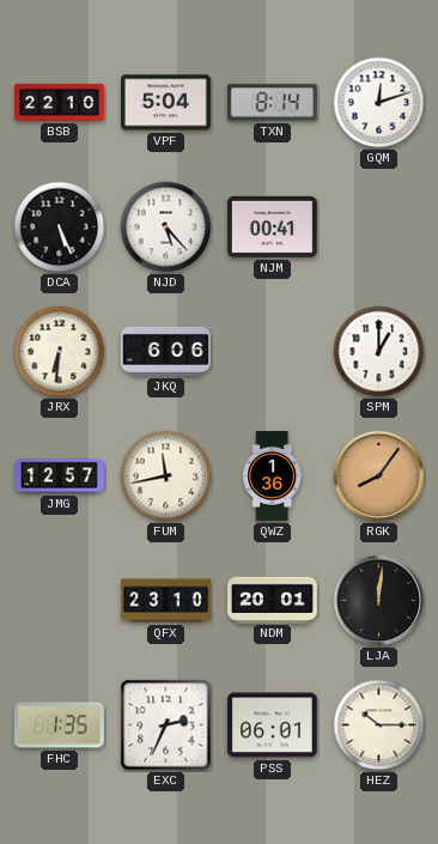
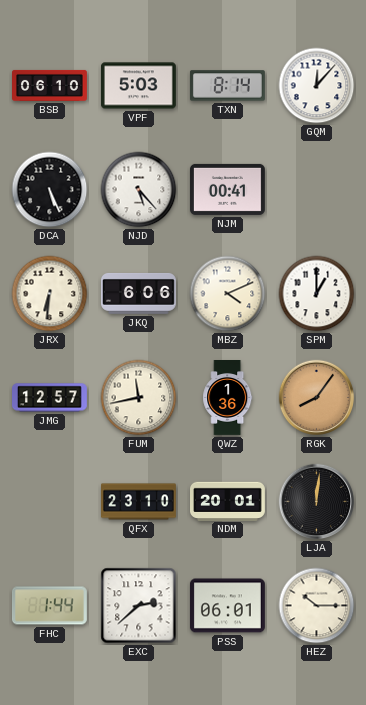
BSB: 22:10 -> 06:10 (50, 85)
VPF: 5:04 -> 5:03 (139, 86)
GQM: 12:12 -> 12:07 (317, 86)
MBZ: none -> 4:11 (228, 294)
FHC: 1:35 -> 1:44 (49, 606)
EXC: 2:34 -> 2:38 (139, 606)
